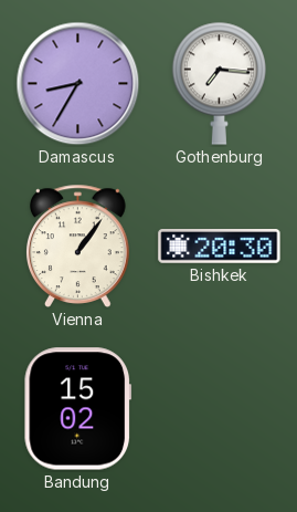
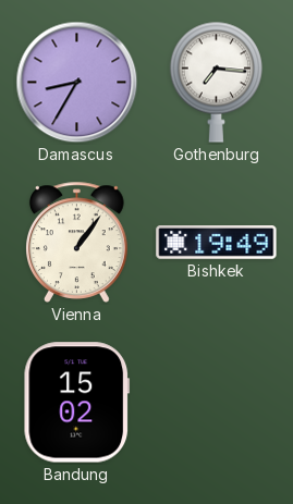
Bishkek: 20:30 -> 19:49 (217, 243)
